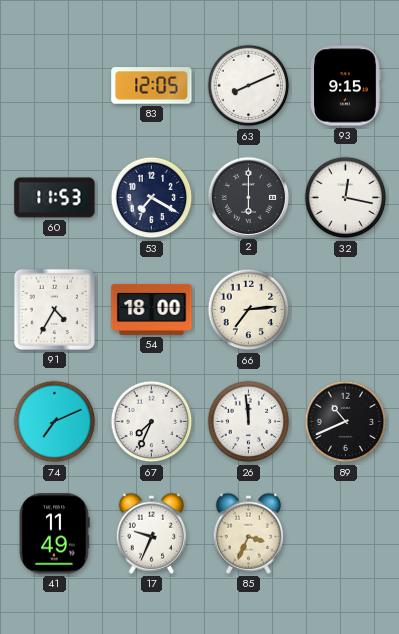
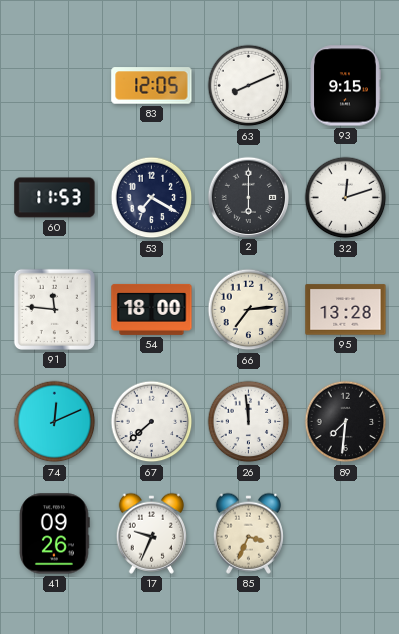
32: 12:17 -> 12:12 (346, 198)
91: 4:35 -> 11:46 (54, 309)
95: none -> 13:28 (346, 310)
74: 7:11 -> 12:11 (55, 422)
67: 7:34 -> 7:38 (152, 422)
89: 10:41 -> 7:31 (346, 422)
41: 11:49 -> 09:26 (55, 534)
